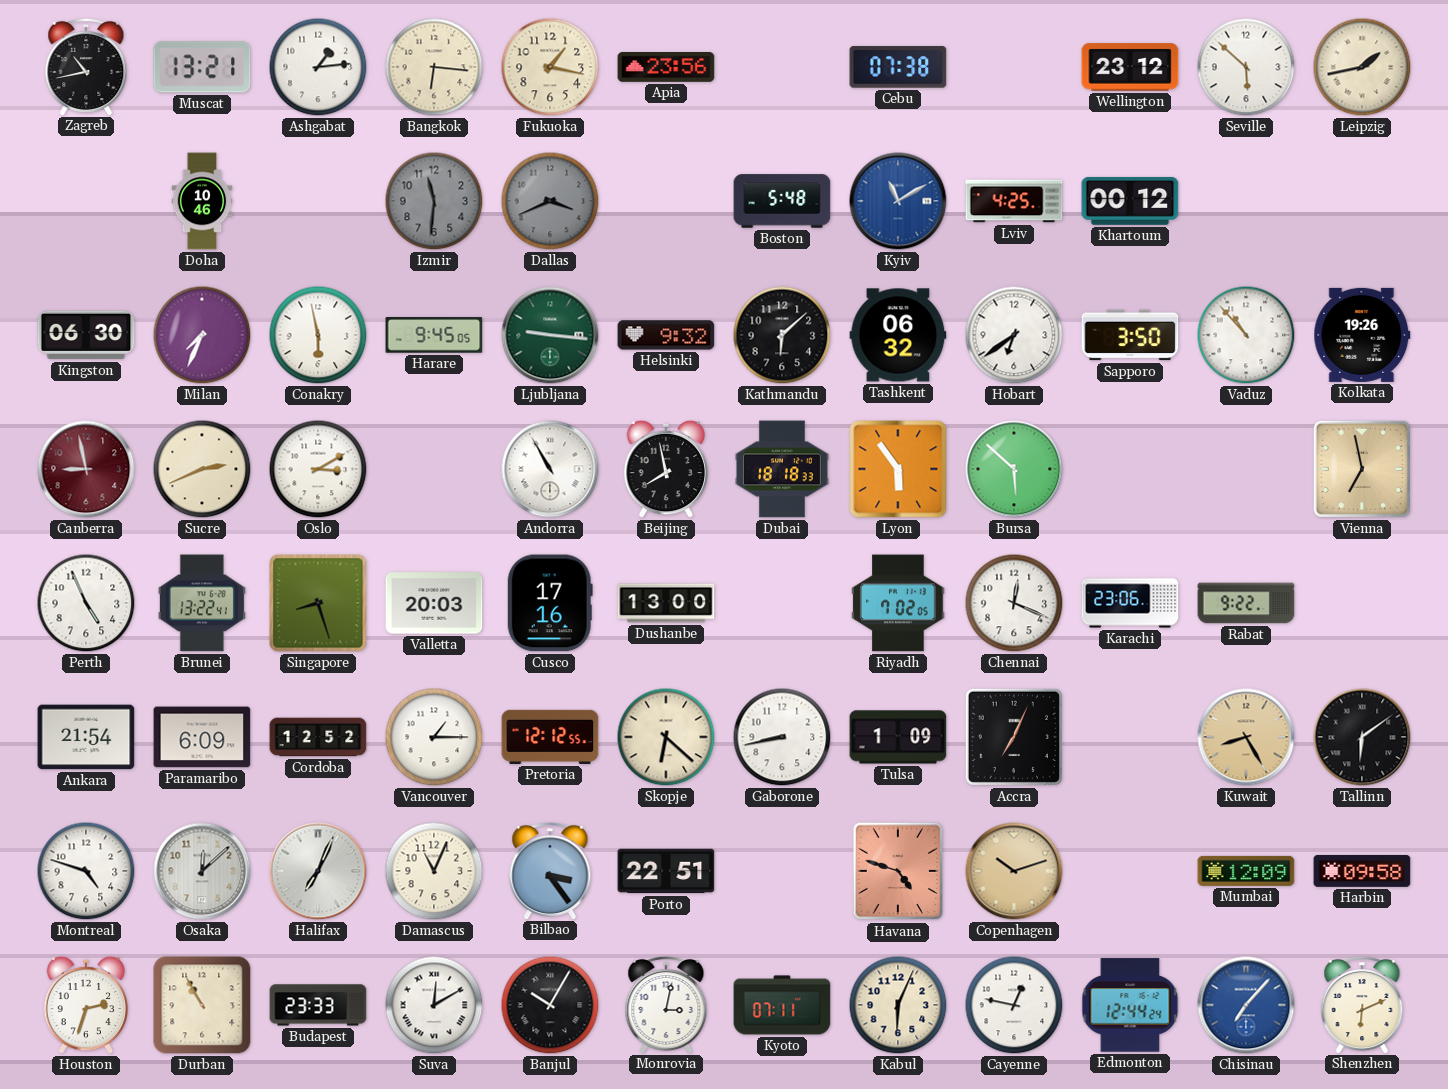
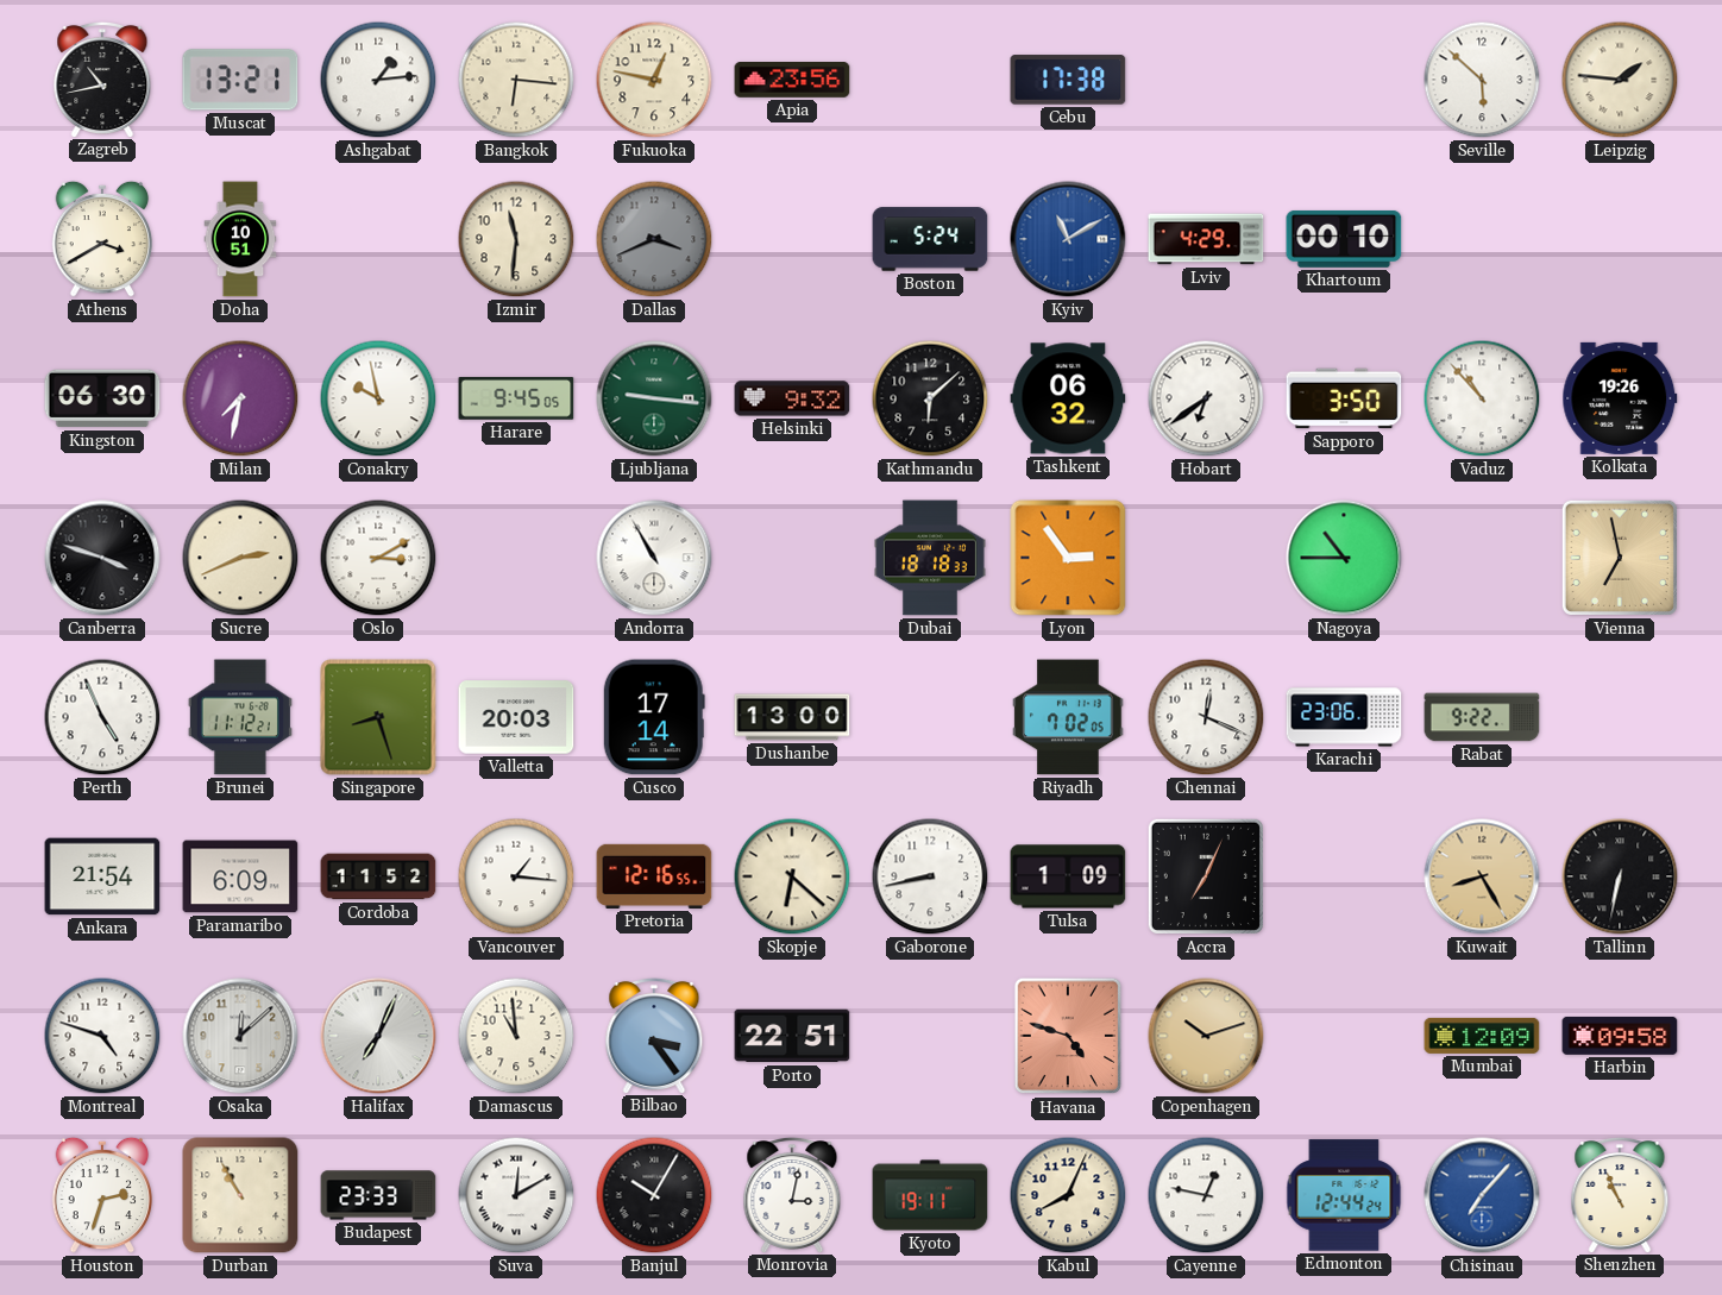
Fukuoka: 1:17 -> 12:47 (654, 80)
Cebu: 07:38 -> 17:38 (1068, 80)
Wellington: 23:12 -> none (1130, 67)
Leipzig: 1:43 -> 1:46 (1620, 80)
Athens: none -> 3:40 (102, 239)
Doha: 10:46 -> 10:51 (240, 239)
Izmir dial: grey -> cream (516, 239)
Boston: 5:48 -> 5:24 (930, 239)
Lviv: 4:25 -> 4:29 (1206, 239)
Khartoum: 00:12 -> 00:10 (1344, 239)
Milan: 7:34 -> 7:32 (240, 398)
Conakry: 5:58 -> 9:58 (378, 398)
Canberra: 8:58 -> 3:48 (102, 558)
Canberra dial: burgundy -> black (102, 558)
Beijing: 7:58 -> none (666, 469)
Lyon: 5:54 -> 2:54 (1068, 558)
Bursa: 5:52 -> none (1014, 469)
Nagoya: none -> 10:45 (1344, 558)
Brunei: 13:22 -> 11:12 (240, 717)
Cusco: 17:16 -> 17:14 (654, 717)
Cordoba: 12:52 -> 11:52 (378, 876)
Vancouver: 1:15 -> 1:16 (516, 876)
Pretoria: 12:12 -> 12:16 (654, 876)
Tallinn: 6:09 -> 6:32 (1620, 876)
Damascus: 11:04 -> 10:59 (516, 1036)
Kyoto: 07:11 -> 19:11 (930, 1195)
Kabul: 6:04 -> 8:04 (1068, 1195)
Shenzhen: 6:11 -> 10:56 (1620, 1194)
